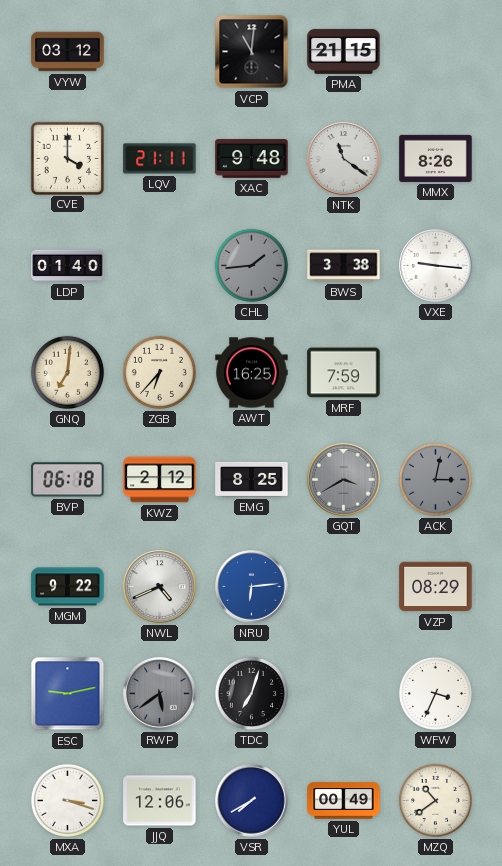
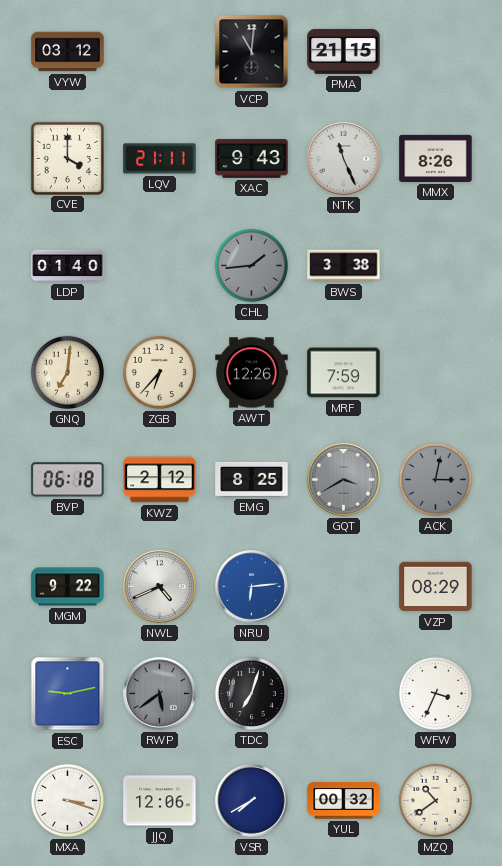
XAC: 9:48 -> 9:43 (252, 159)
NTK: 11:21 -> 11:26 (344, 159)
VXE: 9:16 -> none (436, 266)
AWT: 16:25 -> 12:26 (252, 373)
YUL: 00:49 -> 00:32 (344, 801)
